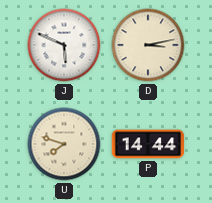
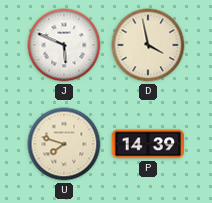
D: 3:13 -> 3:58 (148, 45)
P: 14:44 -> 14:39 (148, 144)
